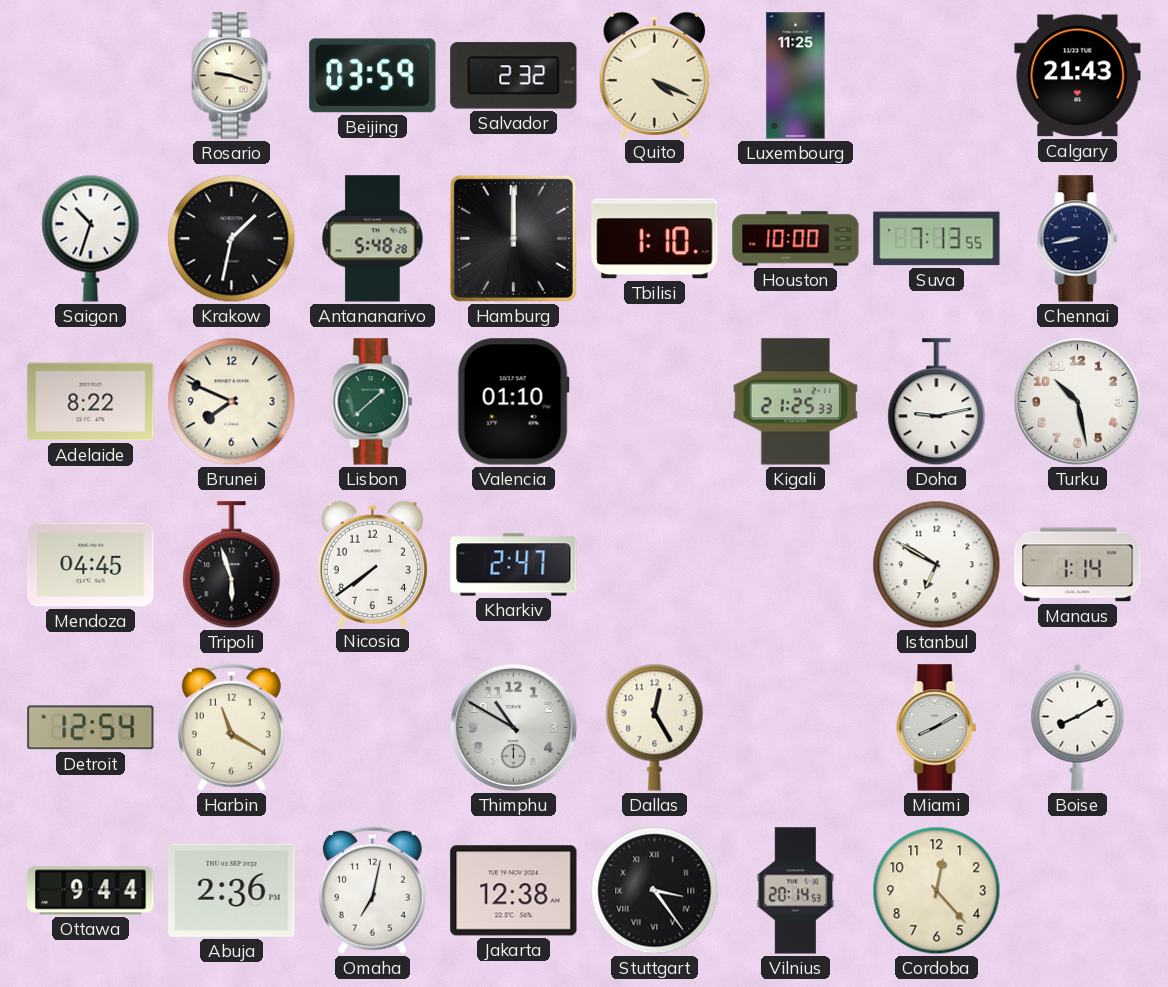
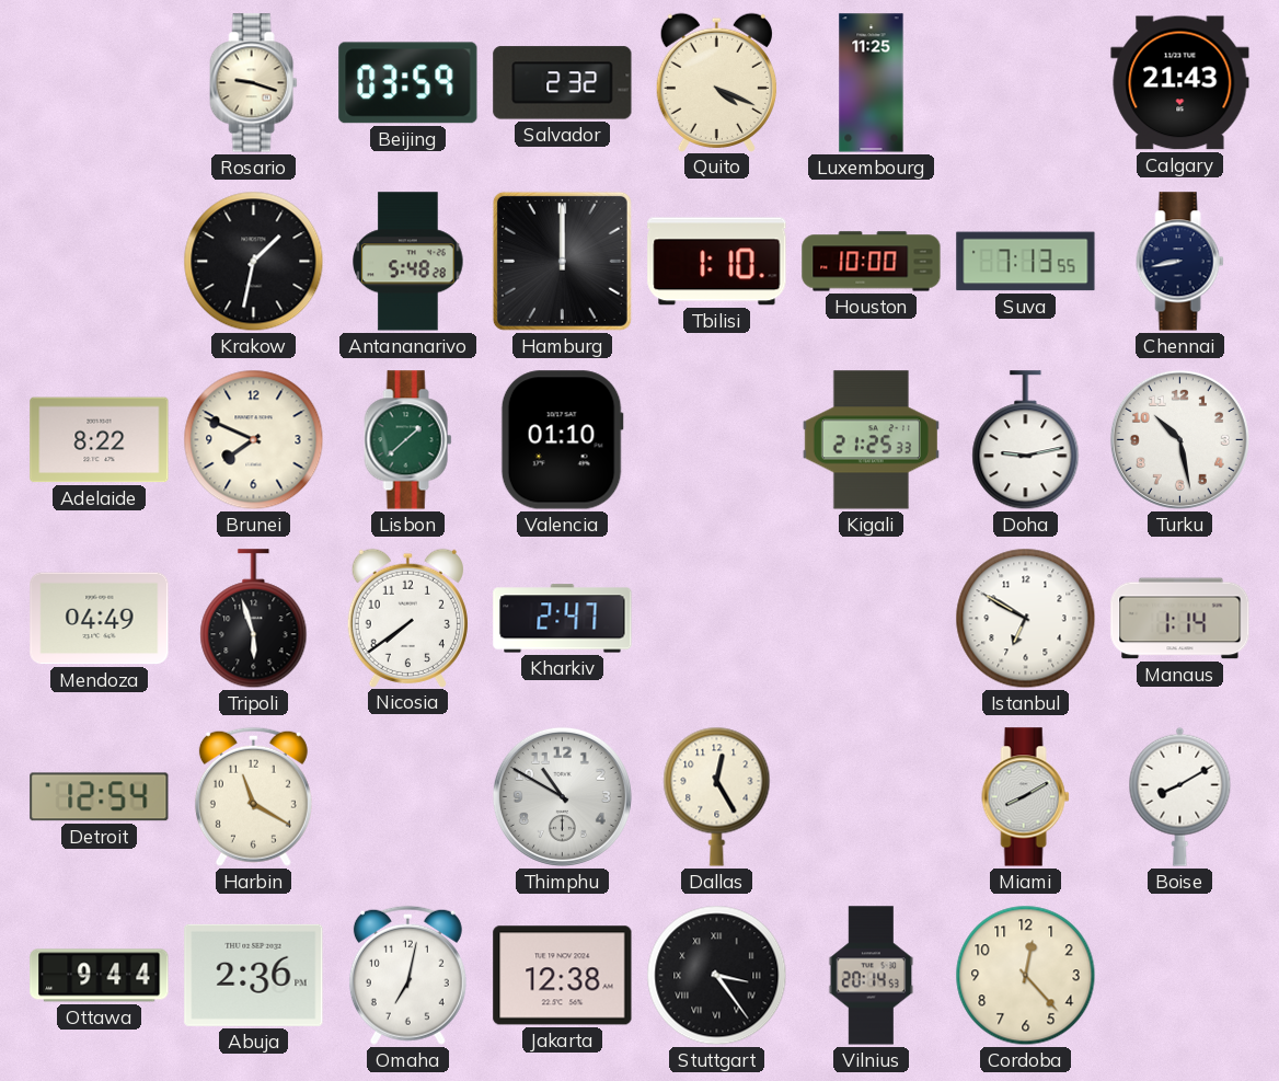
Saigon: 10:33 -> none (91, 238)
Mendoza: 04:45 -> 04:49 (100, 619)
